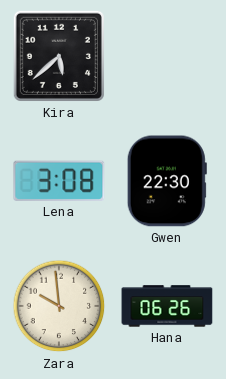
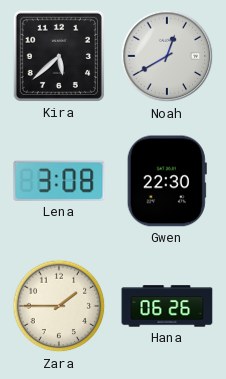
Noah: none -> 12:40 (167, 56)
Zara: 9:59 -> 1:45 (59, 306)
